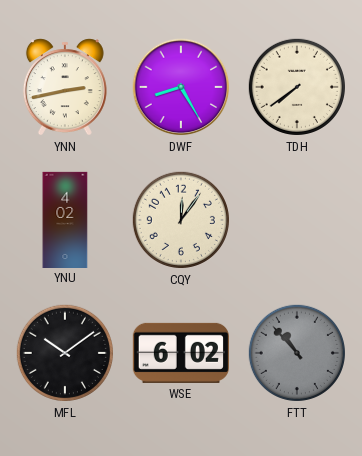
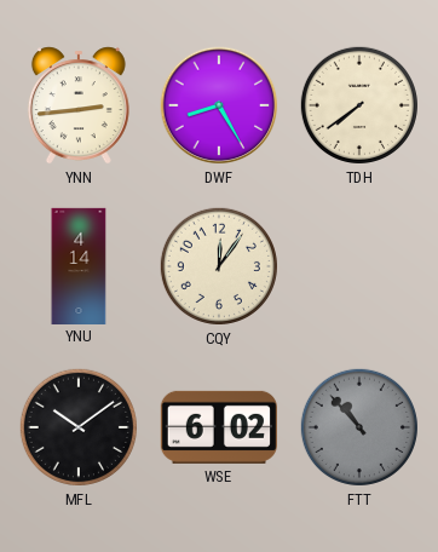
YNN: 2:43 -> 2:44 (79, 105)
YNU: 4:02 -> 4:14 (79, 265)
